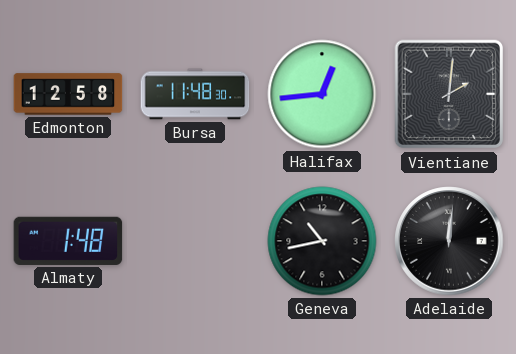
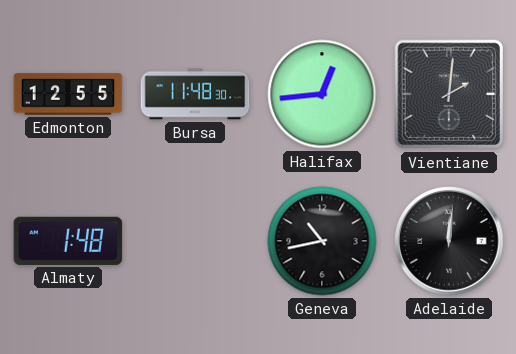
Edmonton: 12:58 -> 12:55 (68, 94)
